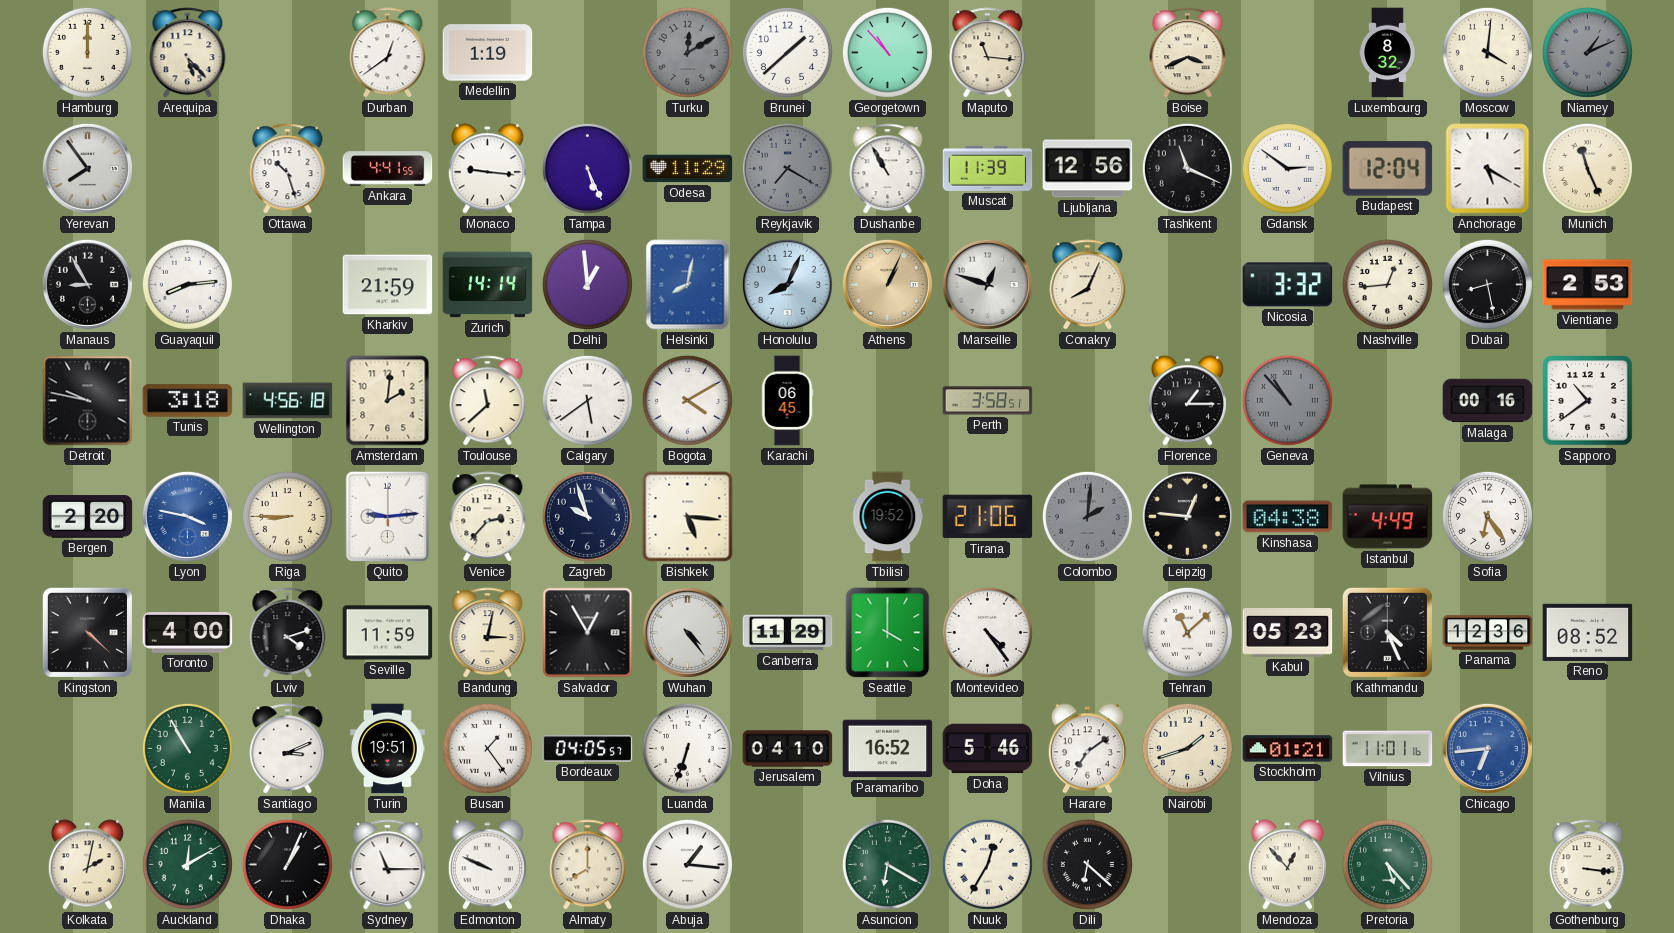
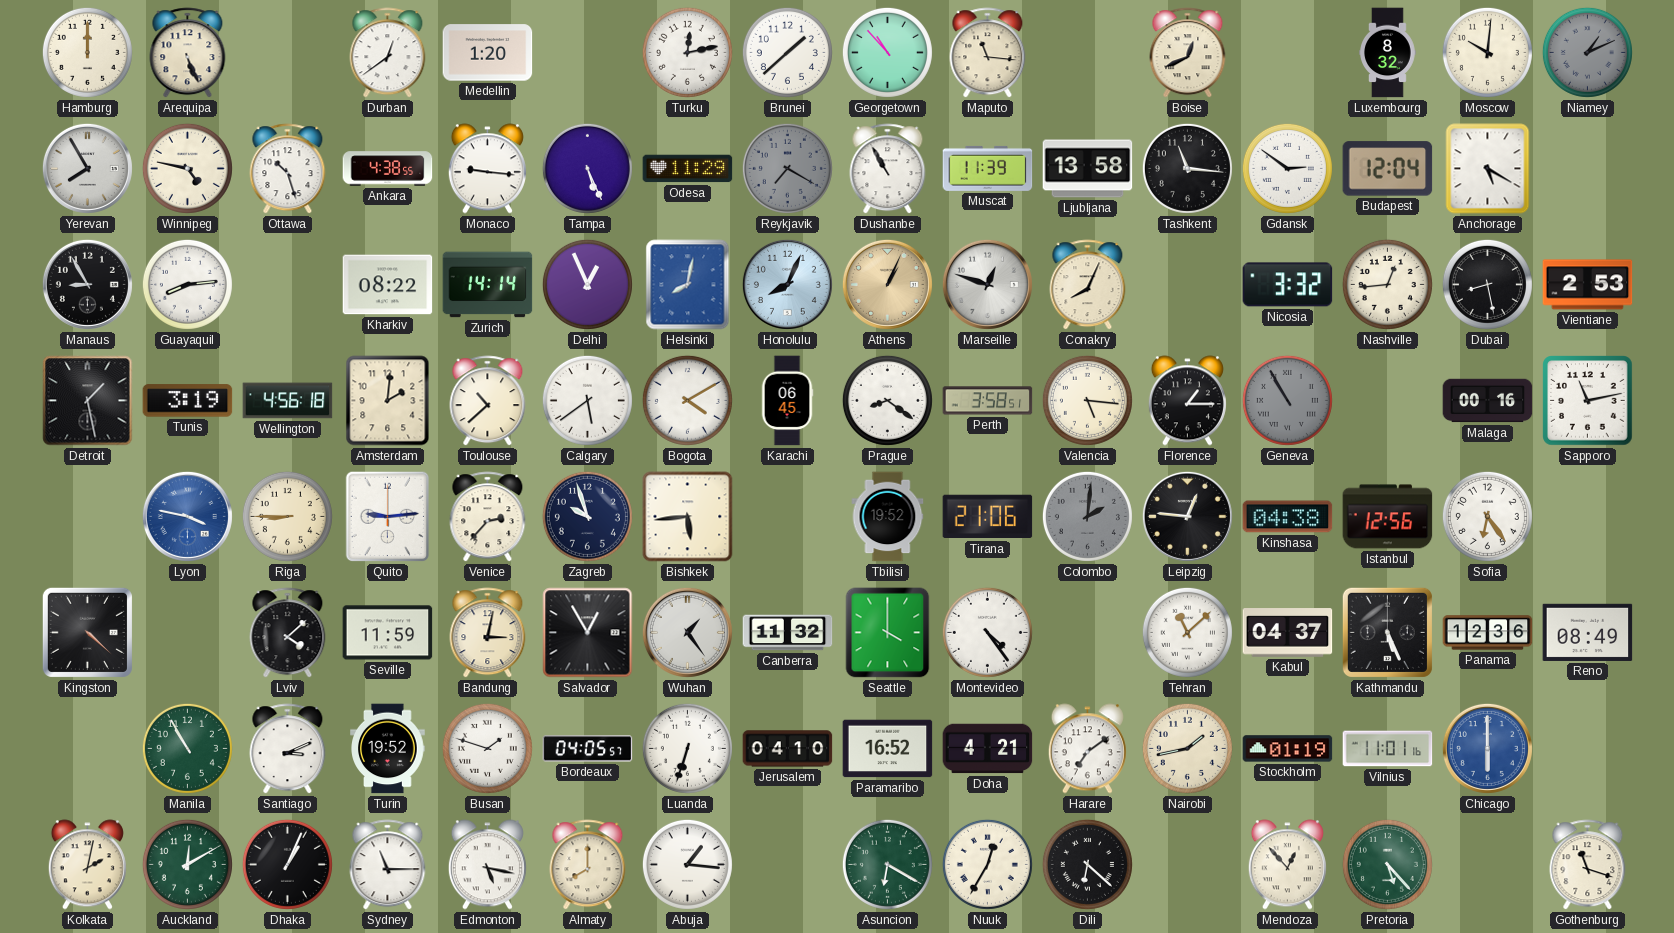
Arequipa: 5:23 -> 5:26 (188, 53)
Medellin: 1:19 -> 1:20 (488, 53)
Turku: 12:10 -> 12:13 (687, 52)
Turku dial: grey -> white (687, 52)
Boise: 3:41 -> 12:41 (1188, 53)
Moscow: 4:01 -> 10:01 (1487, 52)
Yerevan: 7:54 -> 7:55 (87, 168)
Winnipeg: none -> 4:47 (187, 168)
Ankara: 4:41 -> 4:38 (388, 169)
Ljubljana: 12:56 -> 13:58 (1088, 169)
Tashkent: 11:19 -> 11:16 (1187, 168)
Munich: 11:26 -> none (1587, 168)
Kharkiv: 21:59 -> 08:22 (388, 285)
Delhi: 12:59 -> 12:56 (587, 284)
Detroit: 9:47 -> 1:28 (88, 401)
Tunis: 3:18 -> 3:19 (188, 401)
Toulouse: 11:38 -> 10:38 (488, 401)
Prague: none -> 8:21 (887, 400)
Valencia: none -> 5:16 (1087, 400)
Geneva: 10:53 -> 10:55 (1287, 400)
Sapporo: 10:39 -> 11:13 (1588, 401)
Bergen: 2:20 -> none (88, 517)
Bishkek: 5:16 -> 5:44 (688, 517)
Istanbul: 4:49 -> 12:56 (1388, 517)
Toronto: 4:00 -> none (188, 633)
Lviv: 4:12 -> 4:08 (288, 633)
Wuhan: 4:24 -> 1:24 (687, 632)
Canberra: 11:29 -> 11:32 (788, 633)
Kabul: 05:23 -> 04:37 (1288, 633)
Kathmandu: 4:26 -> 5:26 (1387, 632)
Reno: 08:52 -> 08:49 (1588, 632)
Turin: 19:51 -> 19:52 (388, 749)
Busan: 1:24 -> 1:48 (487, 748)
Doha: 5:46 -> 4:21 (988, 749)
Nairobi: 1:42 -> 1:43 (1187, 748)
Stockholm: 01:21 -> 01:19 (1288, 749)
Chicago: 6:44 -> 6:00 (1487, 748)
Edmonton: 9:49 -> 5:17 (487, 865)
Gothenburg: 3:16 -> 11:18 (1588, 865)
